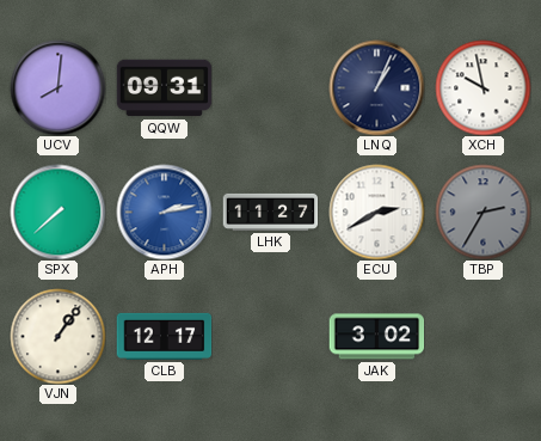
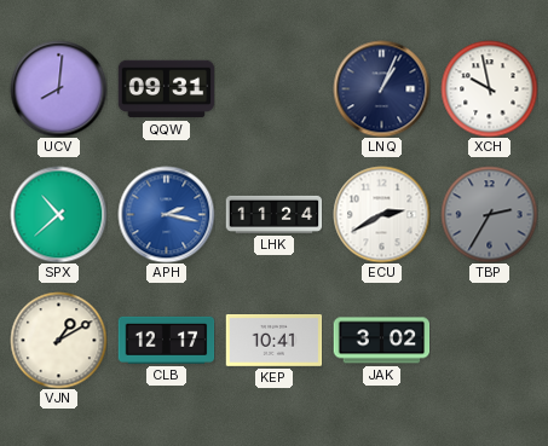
SPX: 7:38 -> 10:38 (58, 214)
APH: 2:13 -> 2:17 (166, 214)
LHK: 11:27 -> 11:24 (273, 214)
VJN: 1:06 -> 1:10 (58, 340)
KEP: none -> 10:41 (273, 341)
